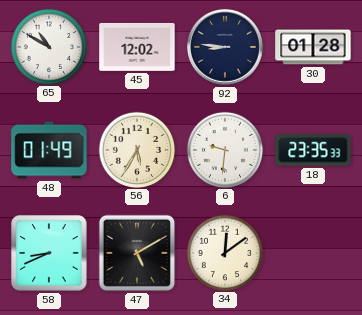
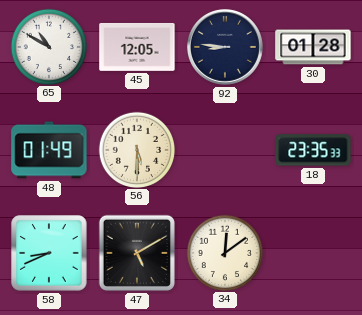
45: 12:02 -> 12:05 (137, 47)
56: 5:35 -> 5:30 (136, 149)
6: 9:31 -> none (224, 149)
